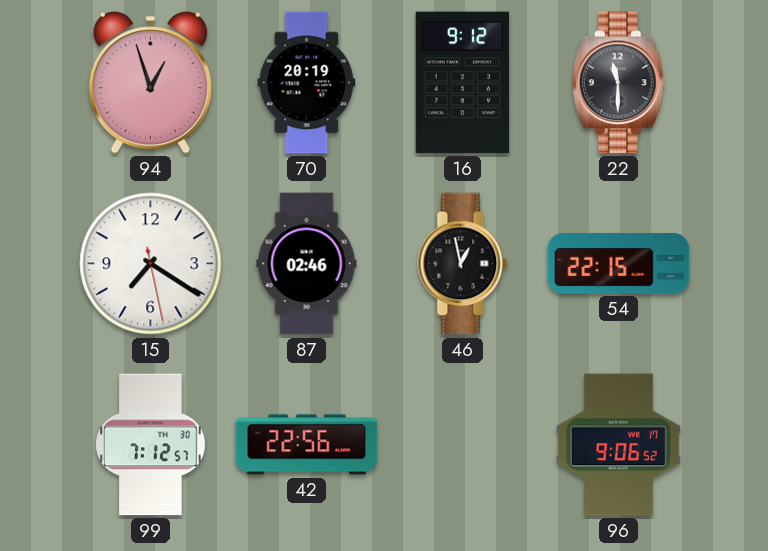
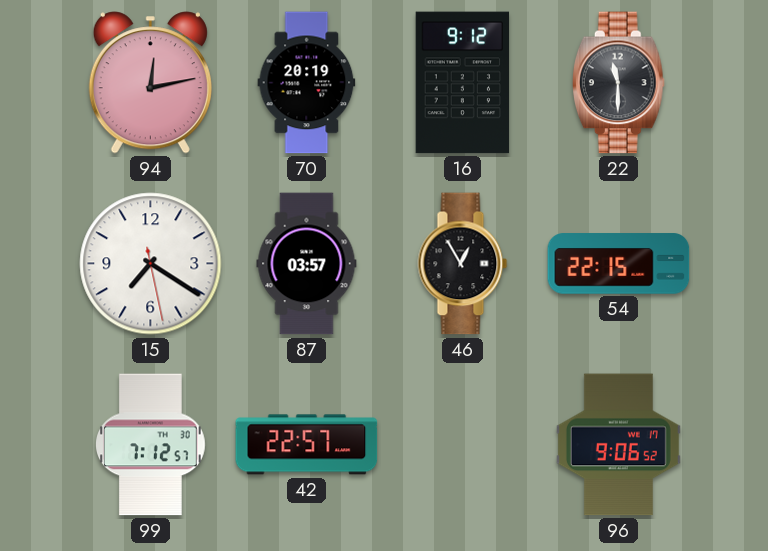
94: 12:57 -> 12:13 (150, 83)
87: 02:46 -> 03:57 (307, 264)
46: 12:58 -> 12:55 (463, 264)
42: 22:56 -> 22:57 (307, 445)
